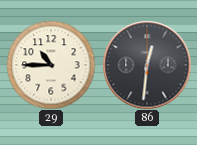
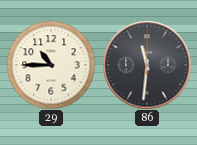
86: 12:31 -> 11:31 (147, 65)
